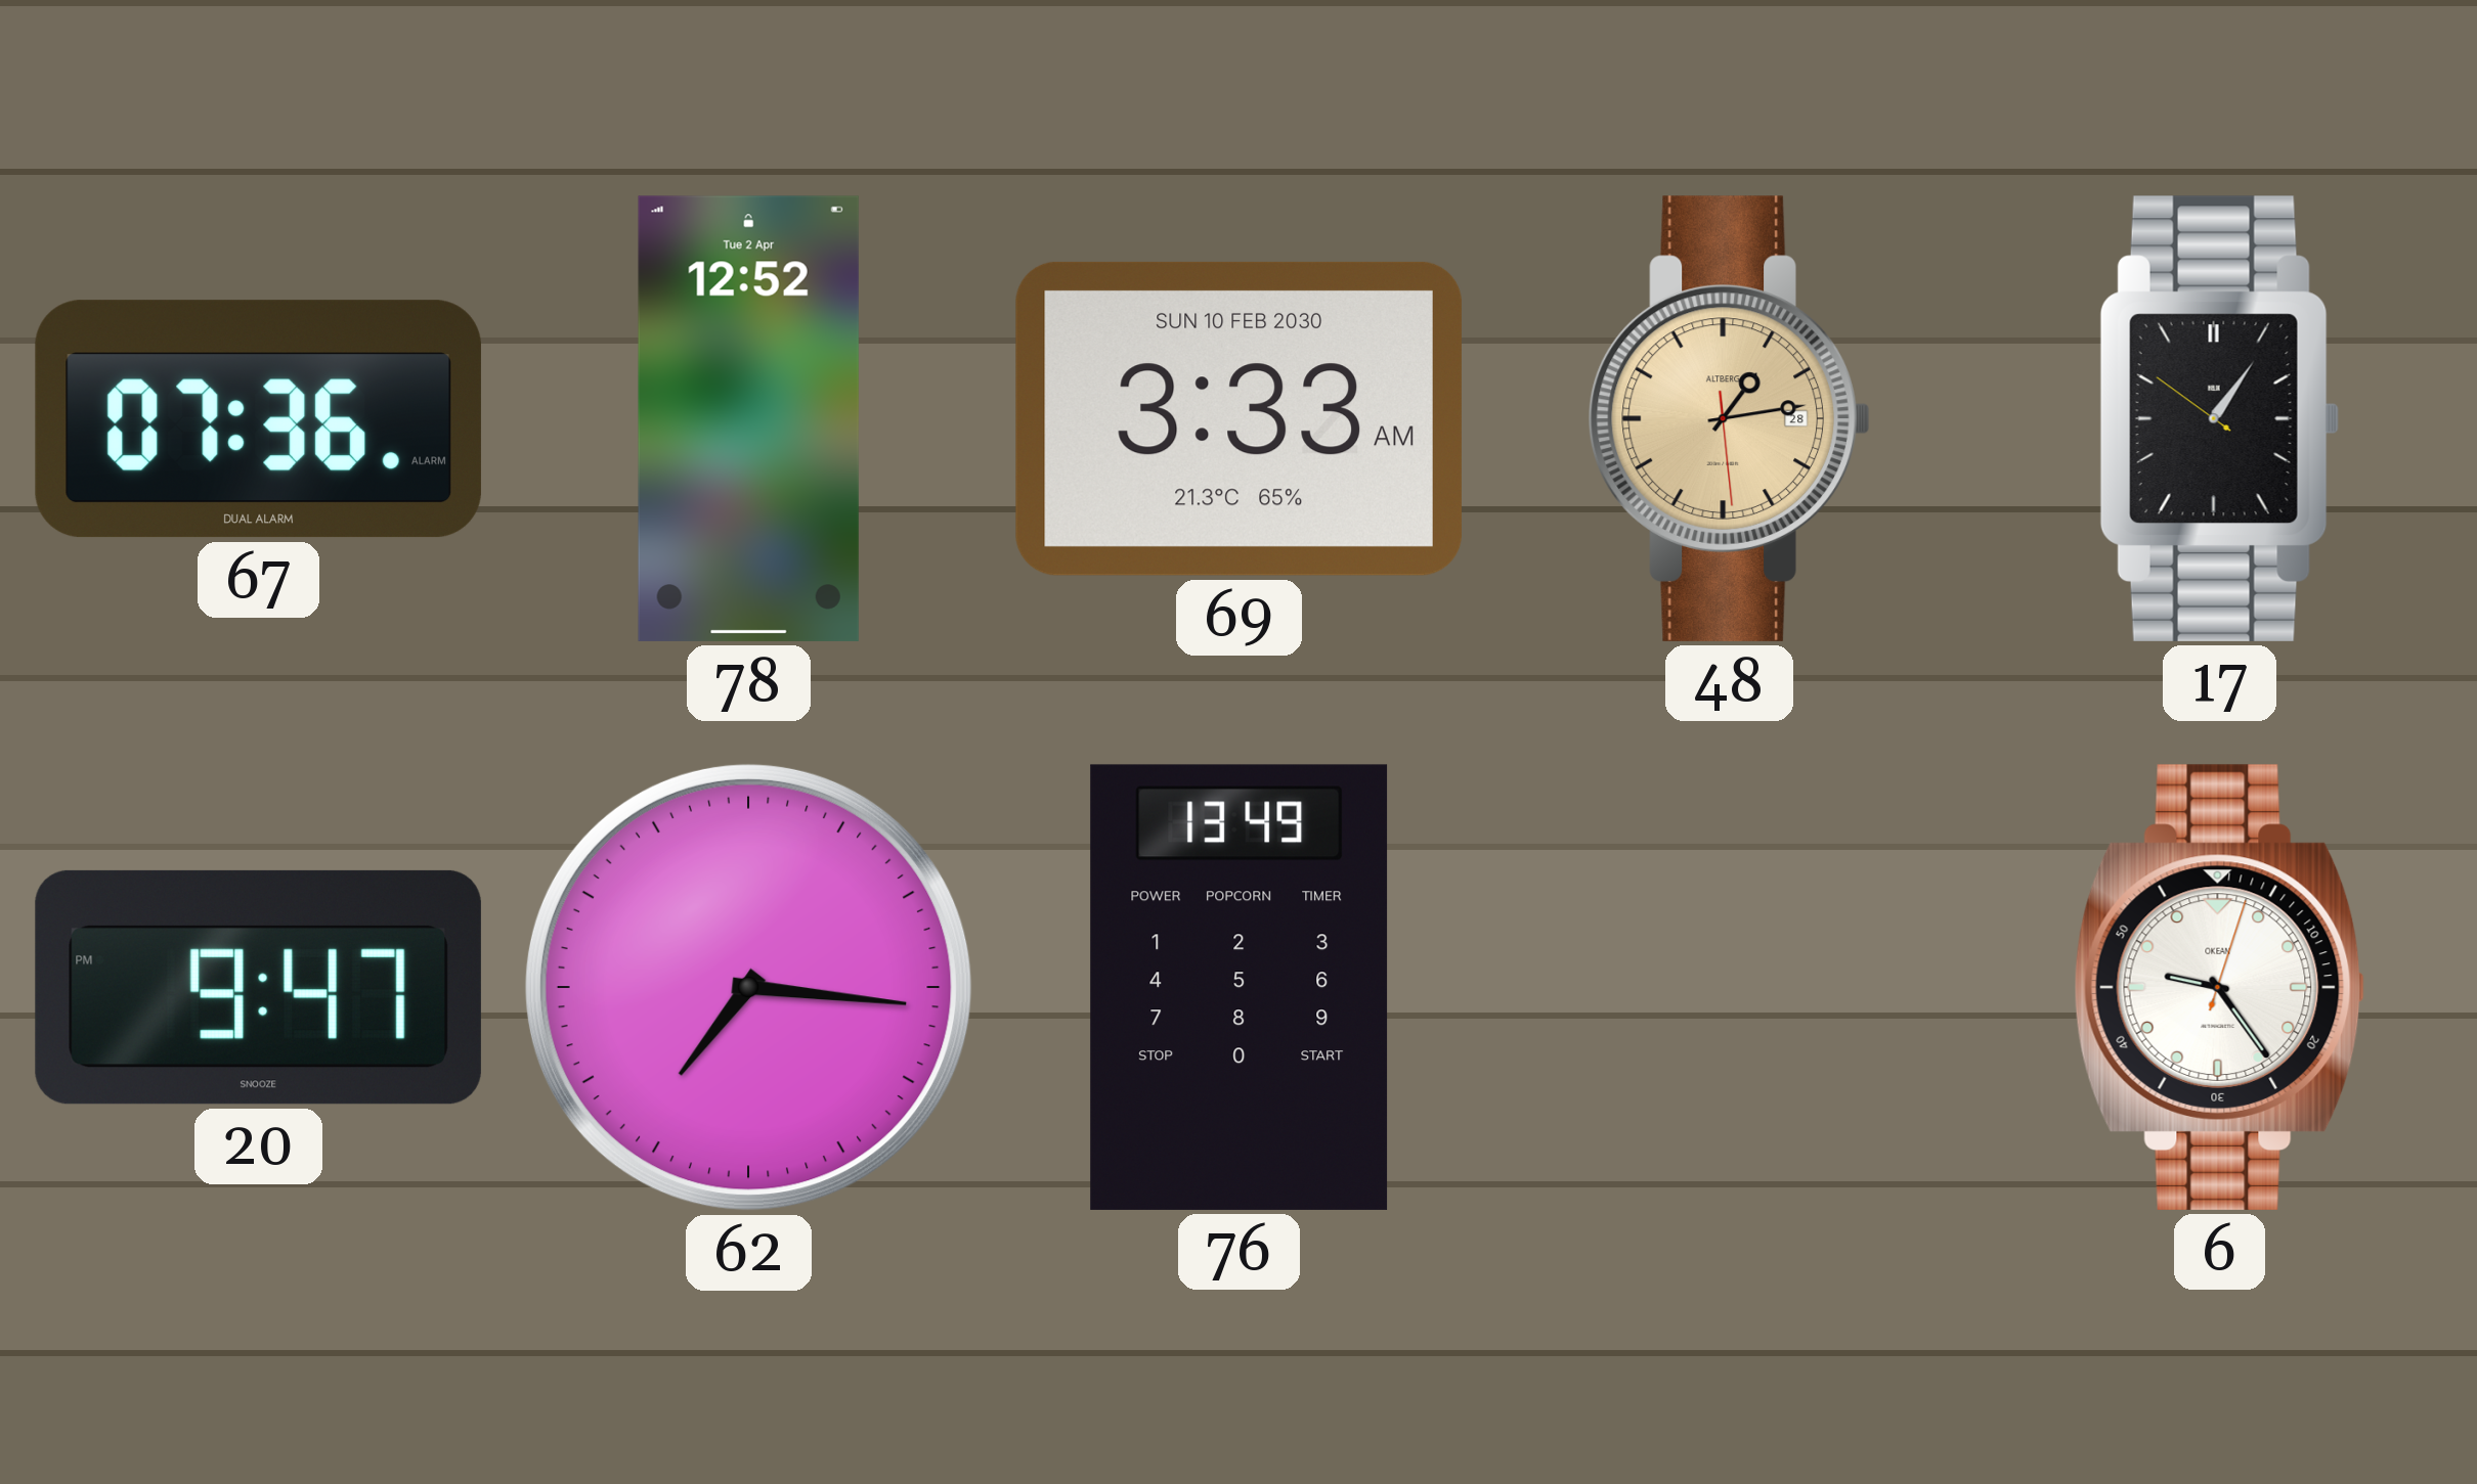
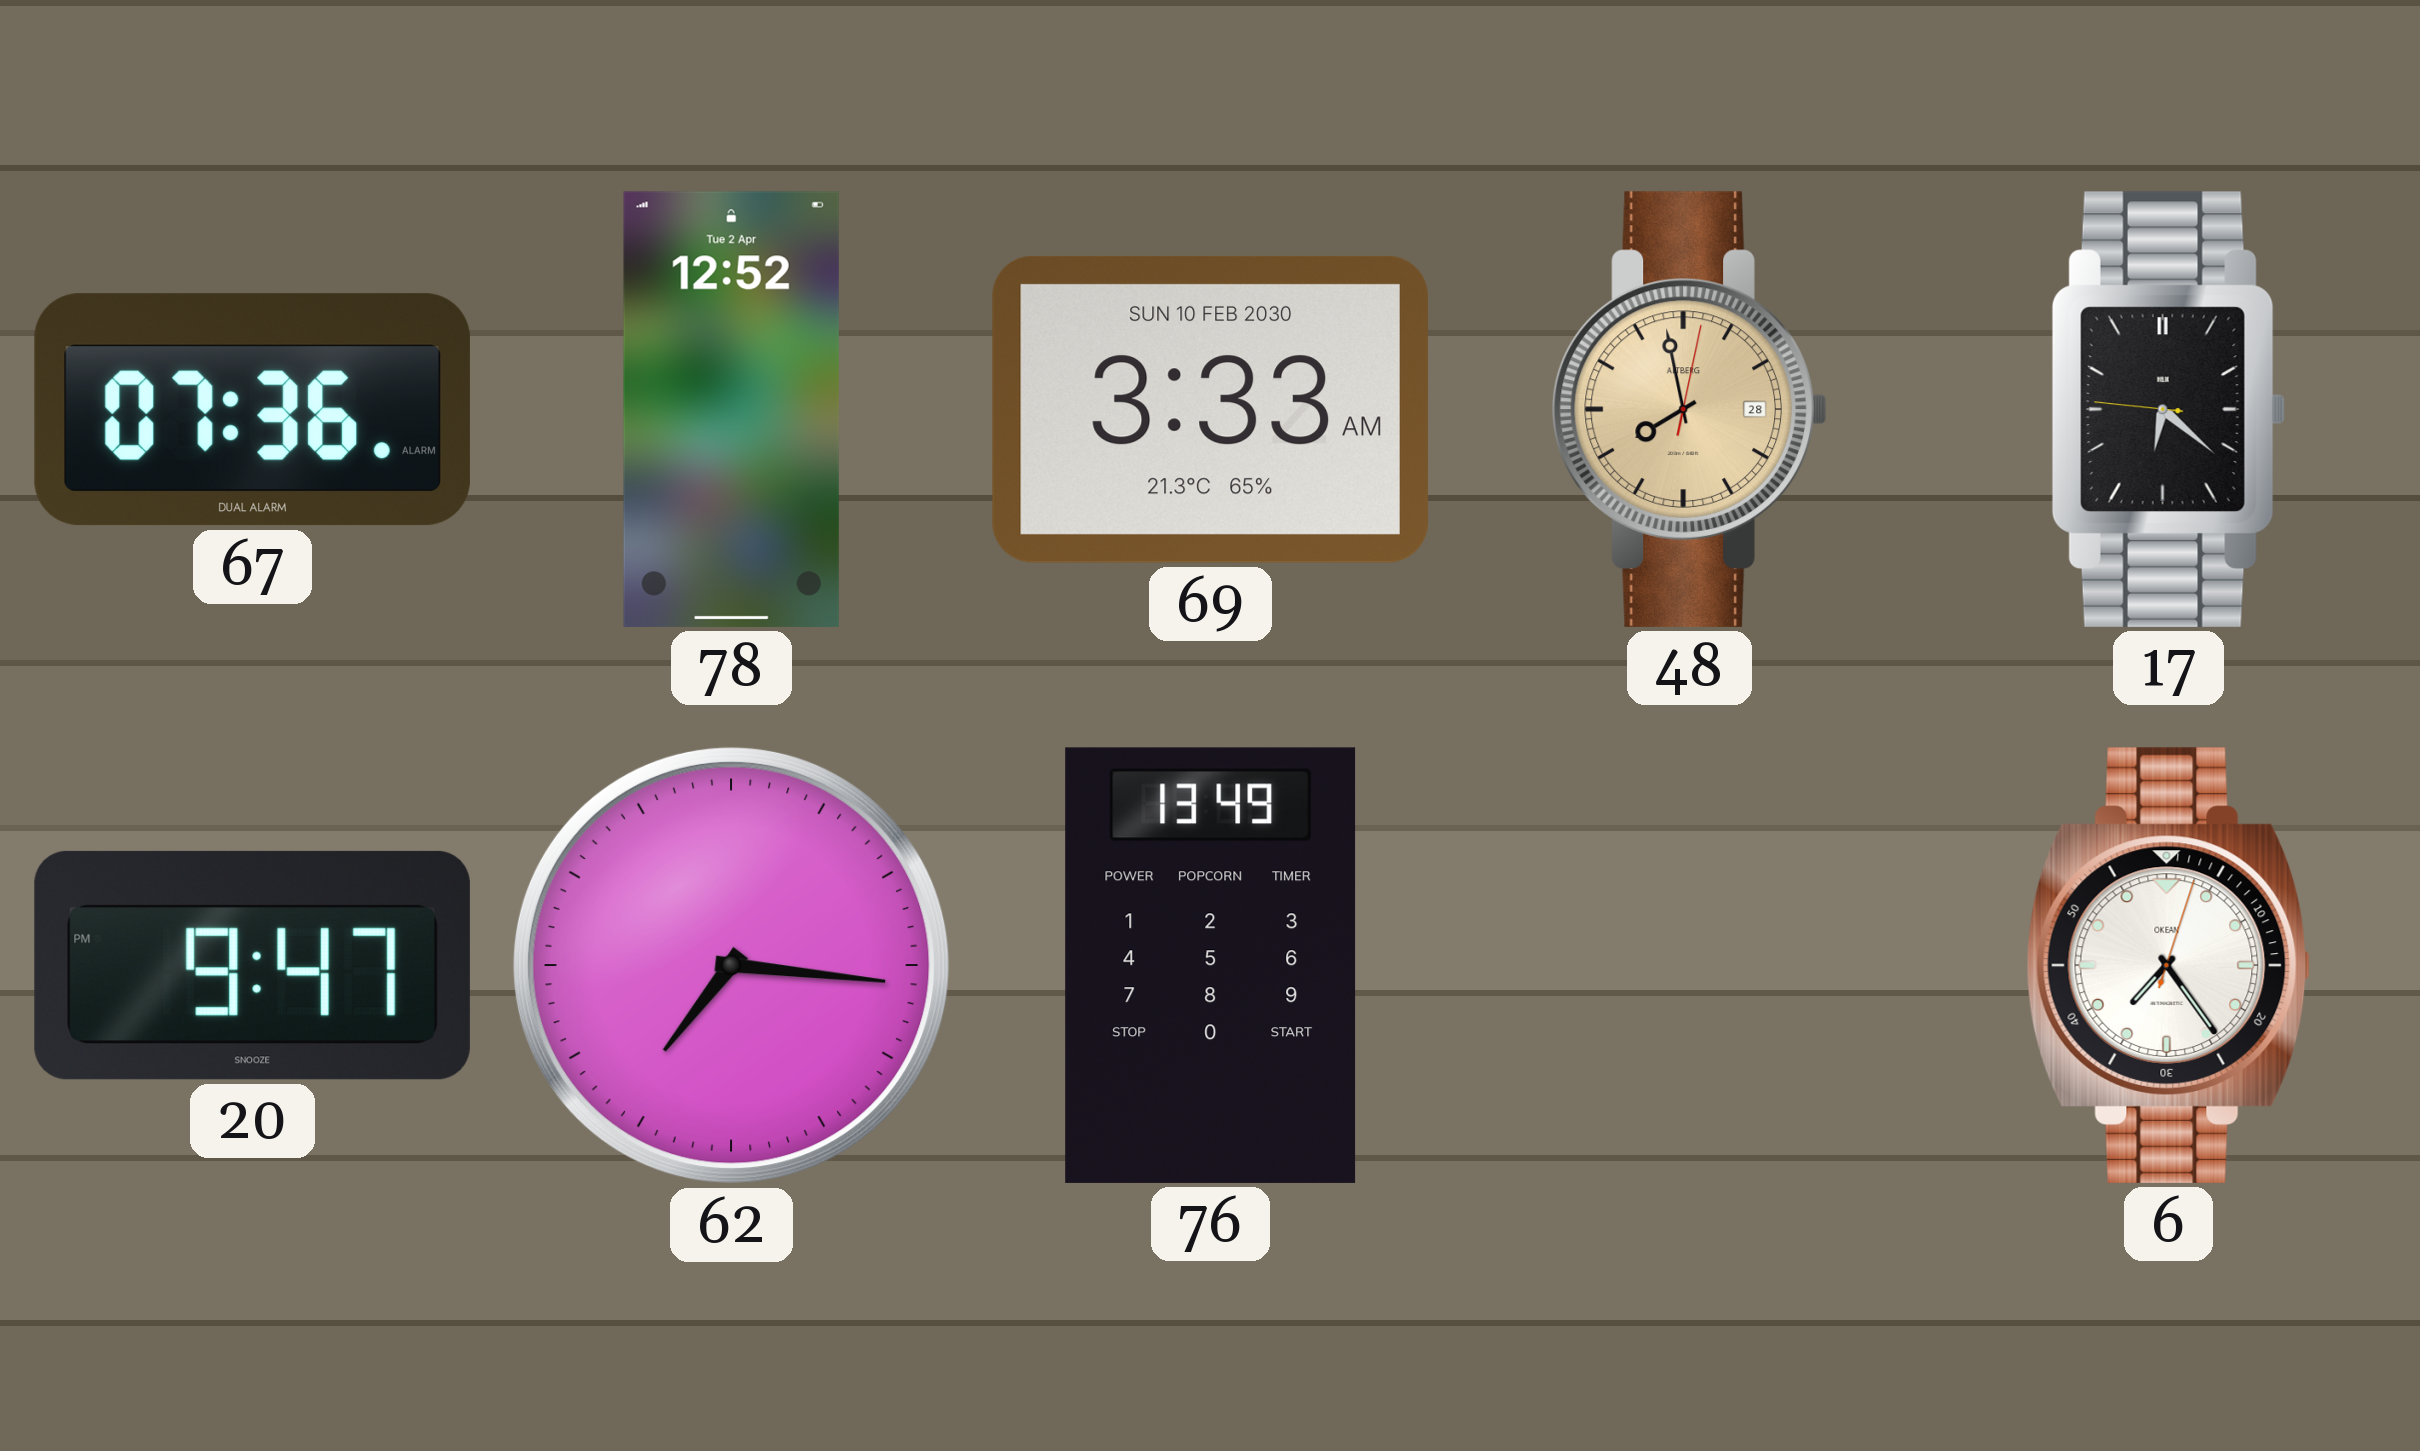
48: 1:13 -> 7:58 (1689, 409)
17: 1:05 -> 6:21 (2168, 409)
6: 9:24 -> 7:24 (2169, 965)
